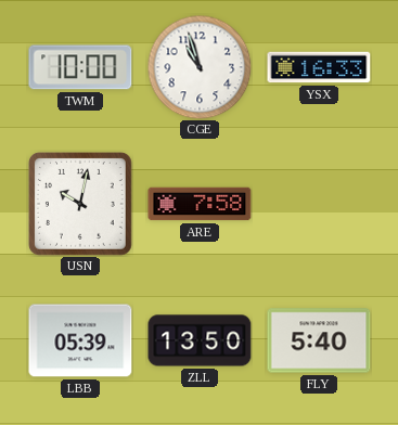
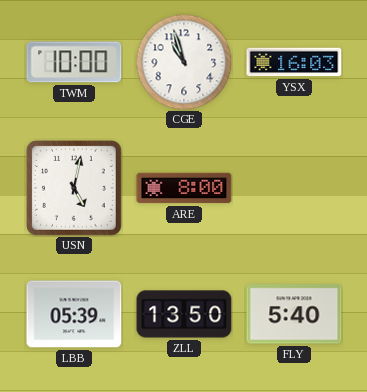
YSX: 16:33 -> 16:03 (294, 62)
USN: 10:02 -> 5:02 (74, 188)
ARE: 7:58 -> 8:00 (184, 188)
